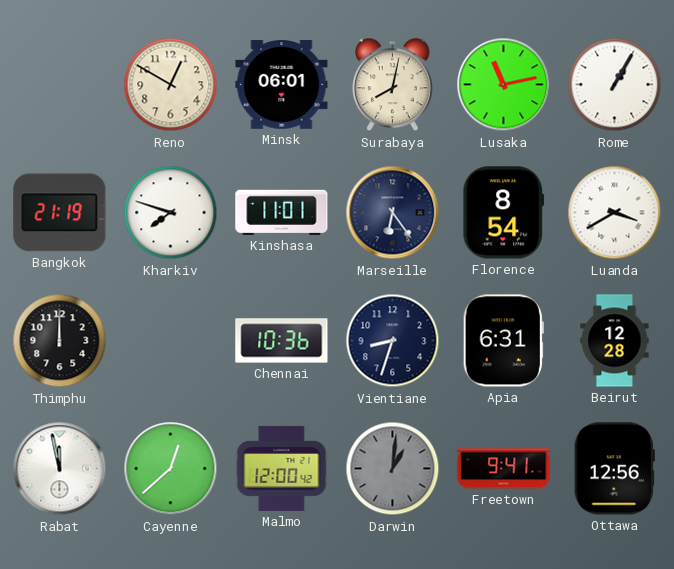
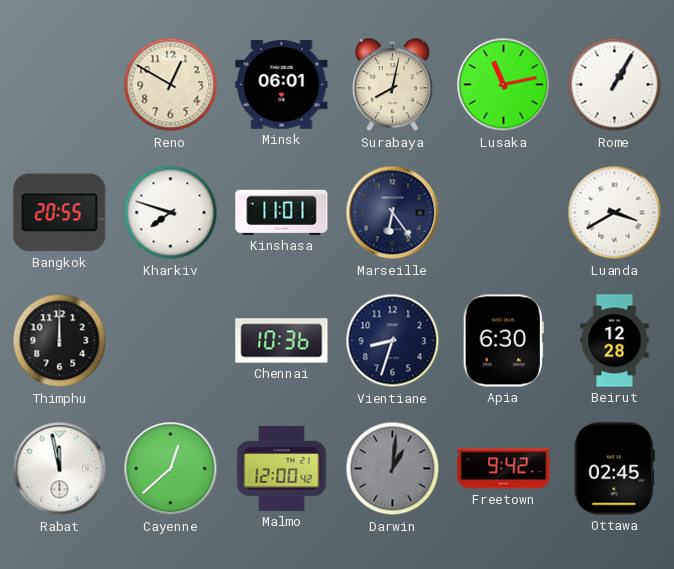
Bangkok: 21:19 -> 20:55 (60, 213)
Florence: 8:54 -> none (504, 213)
Apia: 6:31 -> 6:30 (503, 341)
Freetown: 9:41 -> 9:42 (504, 469)
Ottawa: 12:56 -> 02:45 (614, 469)
